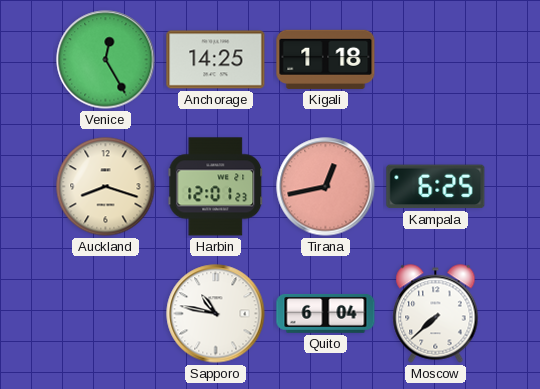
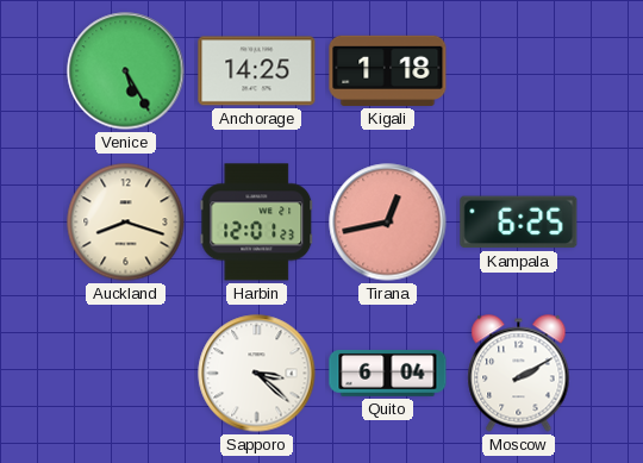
Venice: 12:25 -> 5:25 (126, 71)
Sapporo: 10:47 -> 3:22 (257, 374)
Moscow: 7:38 -> 2:10 (519, 374)
